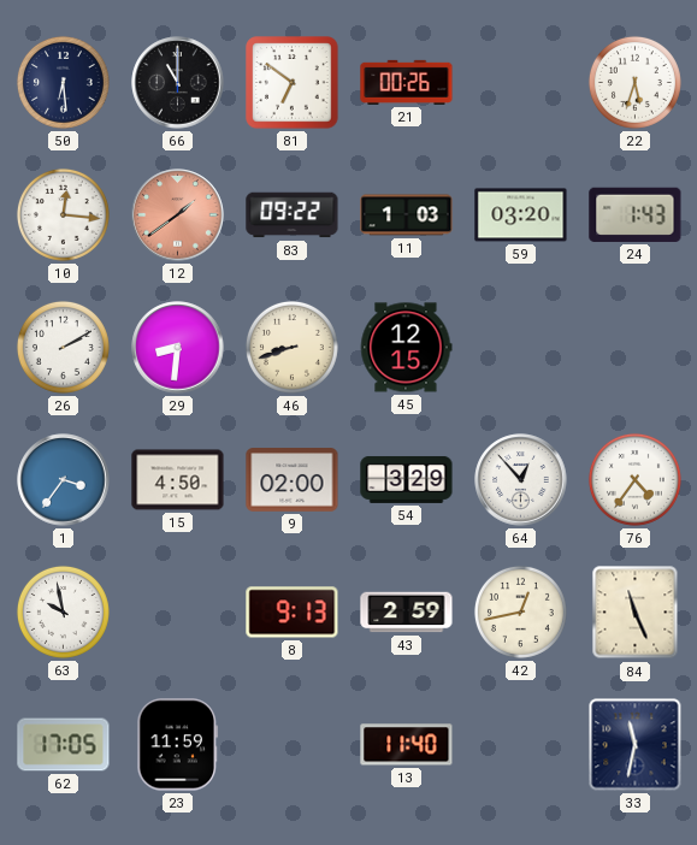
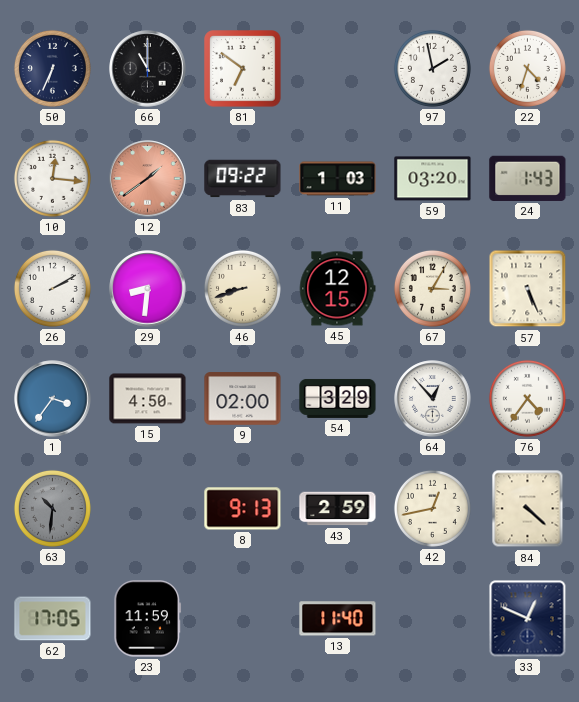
50: 6:29 -> 6:34 (52, 68)
21: 00:26 -> none (407, 82)
97: none -> 1:58 (432, 68)
22: 5:33 -> 4:33 (527, 68)
67: none -> 3:05 (432, 288)
57: none -> 5:26 (528, 289)
63: 9:58 -> 10:31 (52, 508)
63 dial: white -> grey (52, 508)
84: 11:26 -> 4:22 (528, 509)
33: 11:32 -> 12:49 (528, 619)
